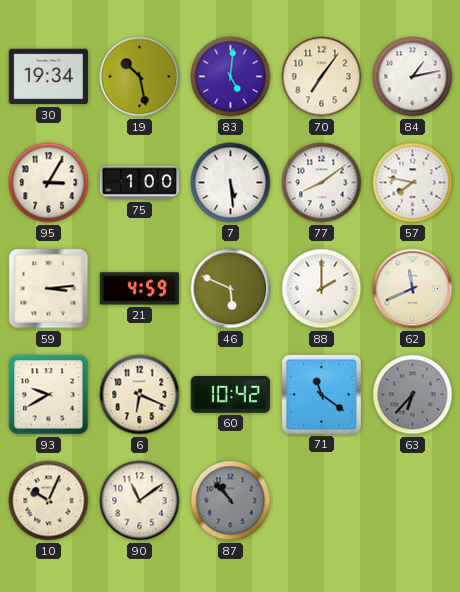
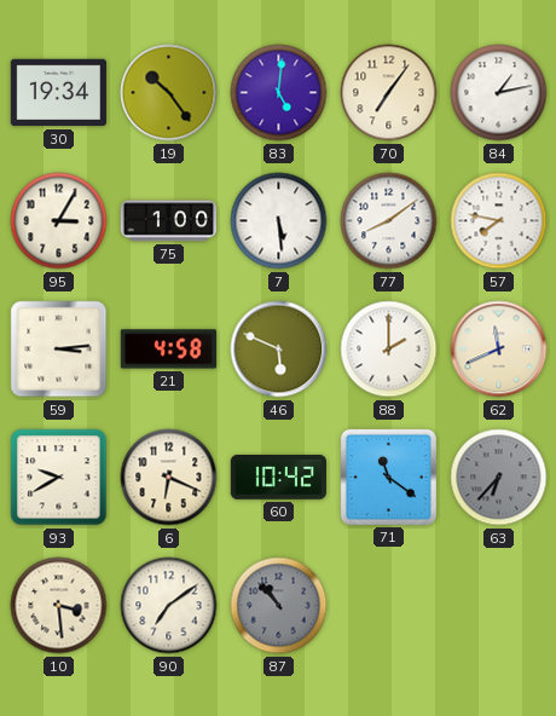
19: 10:28 -> 10:24 (169, 93)
21: 4:59 -> 4:58 (168, 350)
10: 10:04 -> 3:29 (59, 606)
90: 11:09 -> 7:09 (169, 606)
